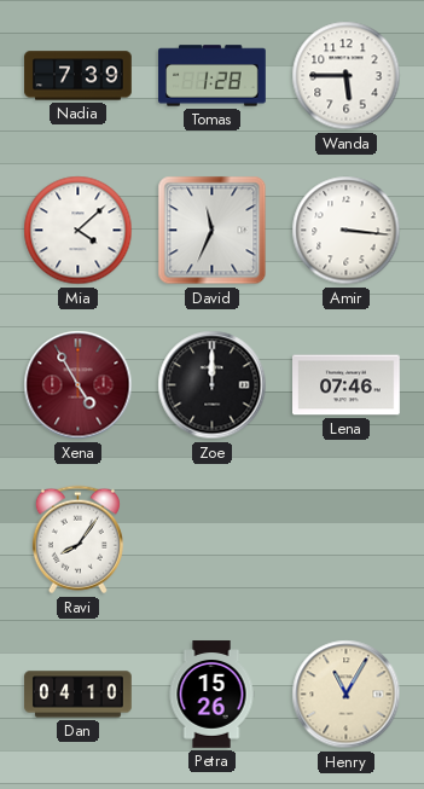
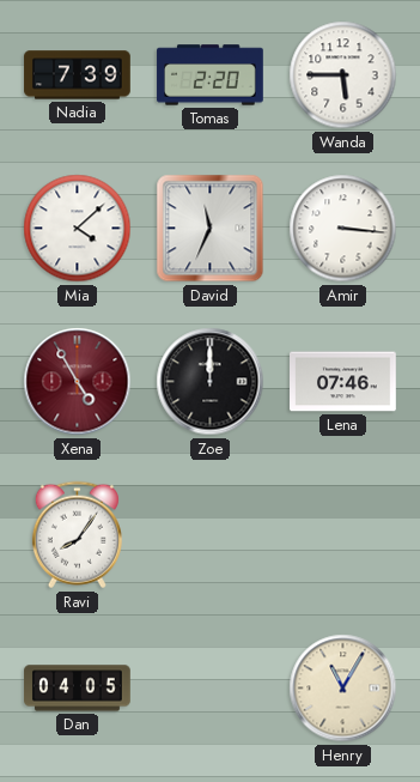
Tomas: 1:28 -> 2:20 (211, 75)
Dan: 04:10 -> 04:05 (78, 689)
Petra: 15:26 -> none (211, 695)
